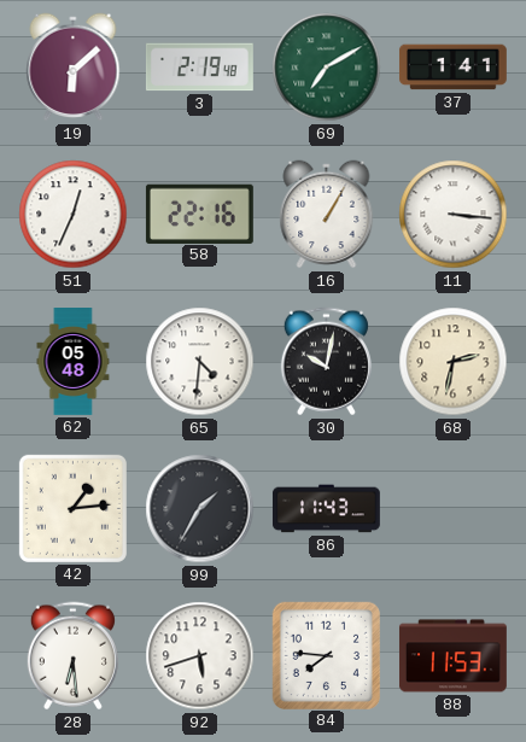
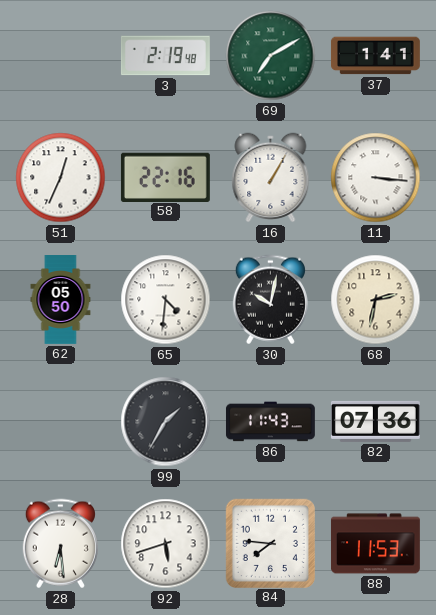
19: 6:08 -> none (74, 68)
62: 05:48 -> 05:50 (61, 300)
42: 1:14 -> none (72, 508)
82: none -> 07:36 (375, 421)
